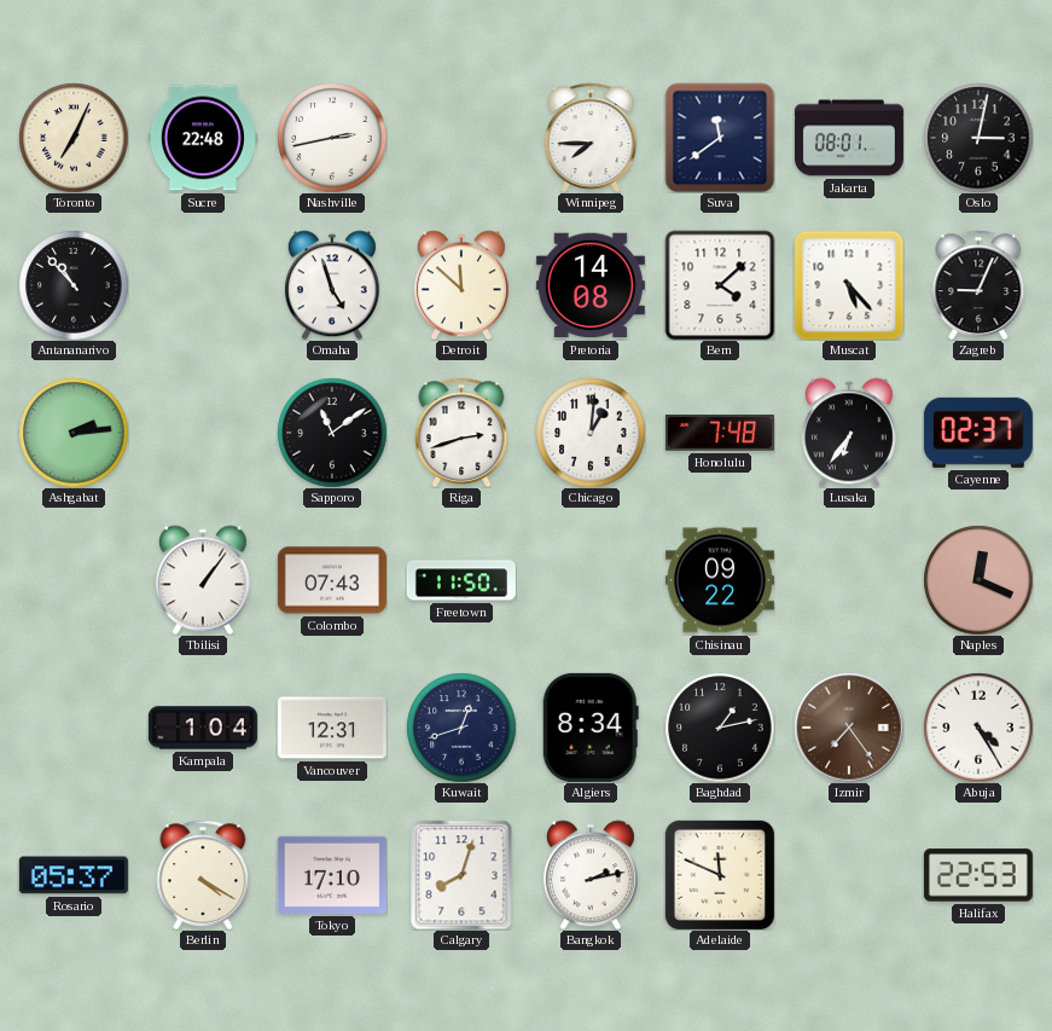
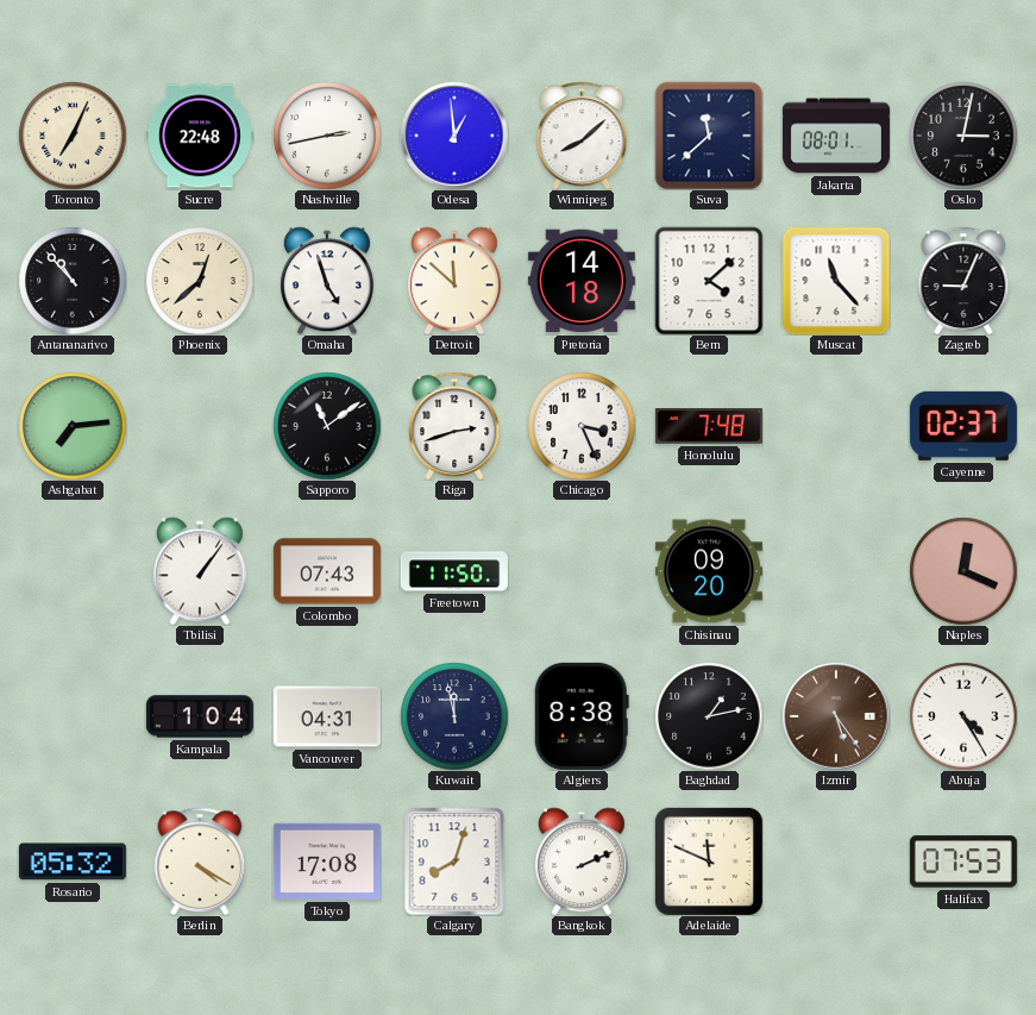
Odesa: none -> 12:59 (454, 136)
Winnipeg: 7:45 -> 8:08 (582, 134)
Suva: 11:39 -> 11:38 (709, 136)
Phoenix: none -> 12:38 (200, 281)
Pretoria: 14:08 -> 14:18 (582, 281)
Muscat: 5:23 -> 11:23 (836, 281)
Ashgabat: 2:14 -> 7:14 (73, 426)
Chicago: 1:01 -> 3:26 (582, 426)
Lusaka: 6:36 -> none (849, 433)
Chisinau: 09:22 -> 09:20 (709, 571)
Vancouver: 12:31 -> 04:31 (327, 716)
Kuwait: 12:42 -> 11:58 (454, 716)
Algiers: 8:34 -> 8:38 (582, 716)
Izmir: 7:24 -> 5:24 (836, 716)
Rosario: 05:37 -> 05:32 (73, 862)
Tokyo: 17:10 -> 17:08 (327, 862)
Bangkok: 2:13 -> 2:11 (582, 862)
Halifax: 22:53 -> 07:53 (963, 862)
